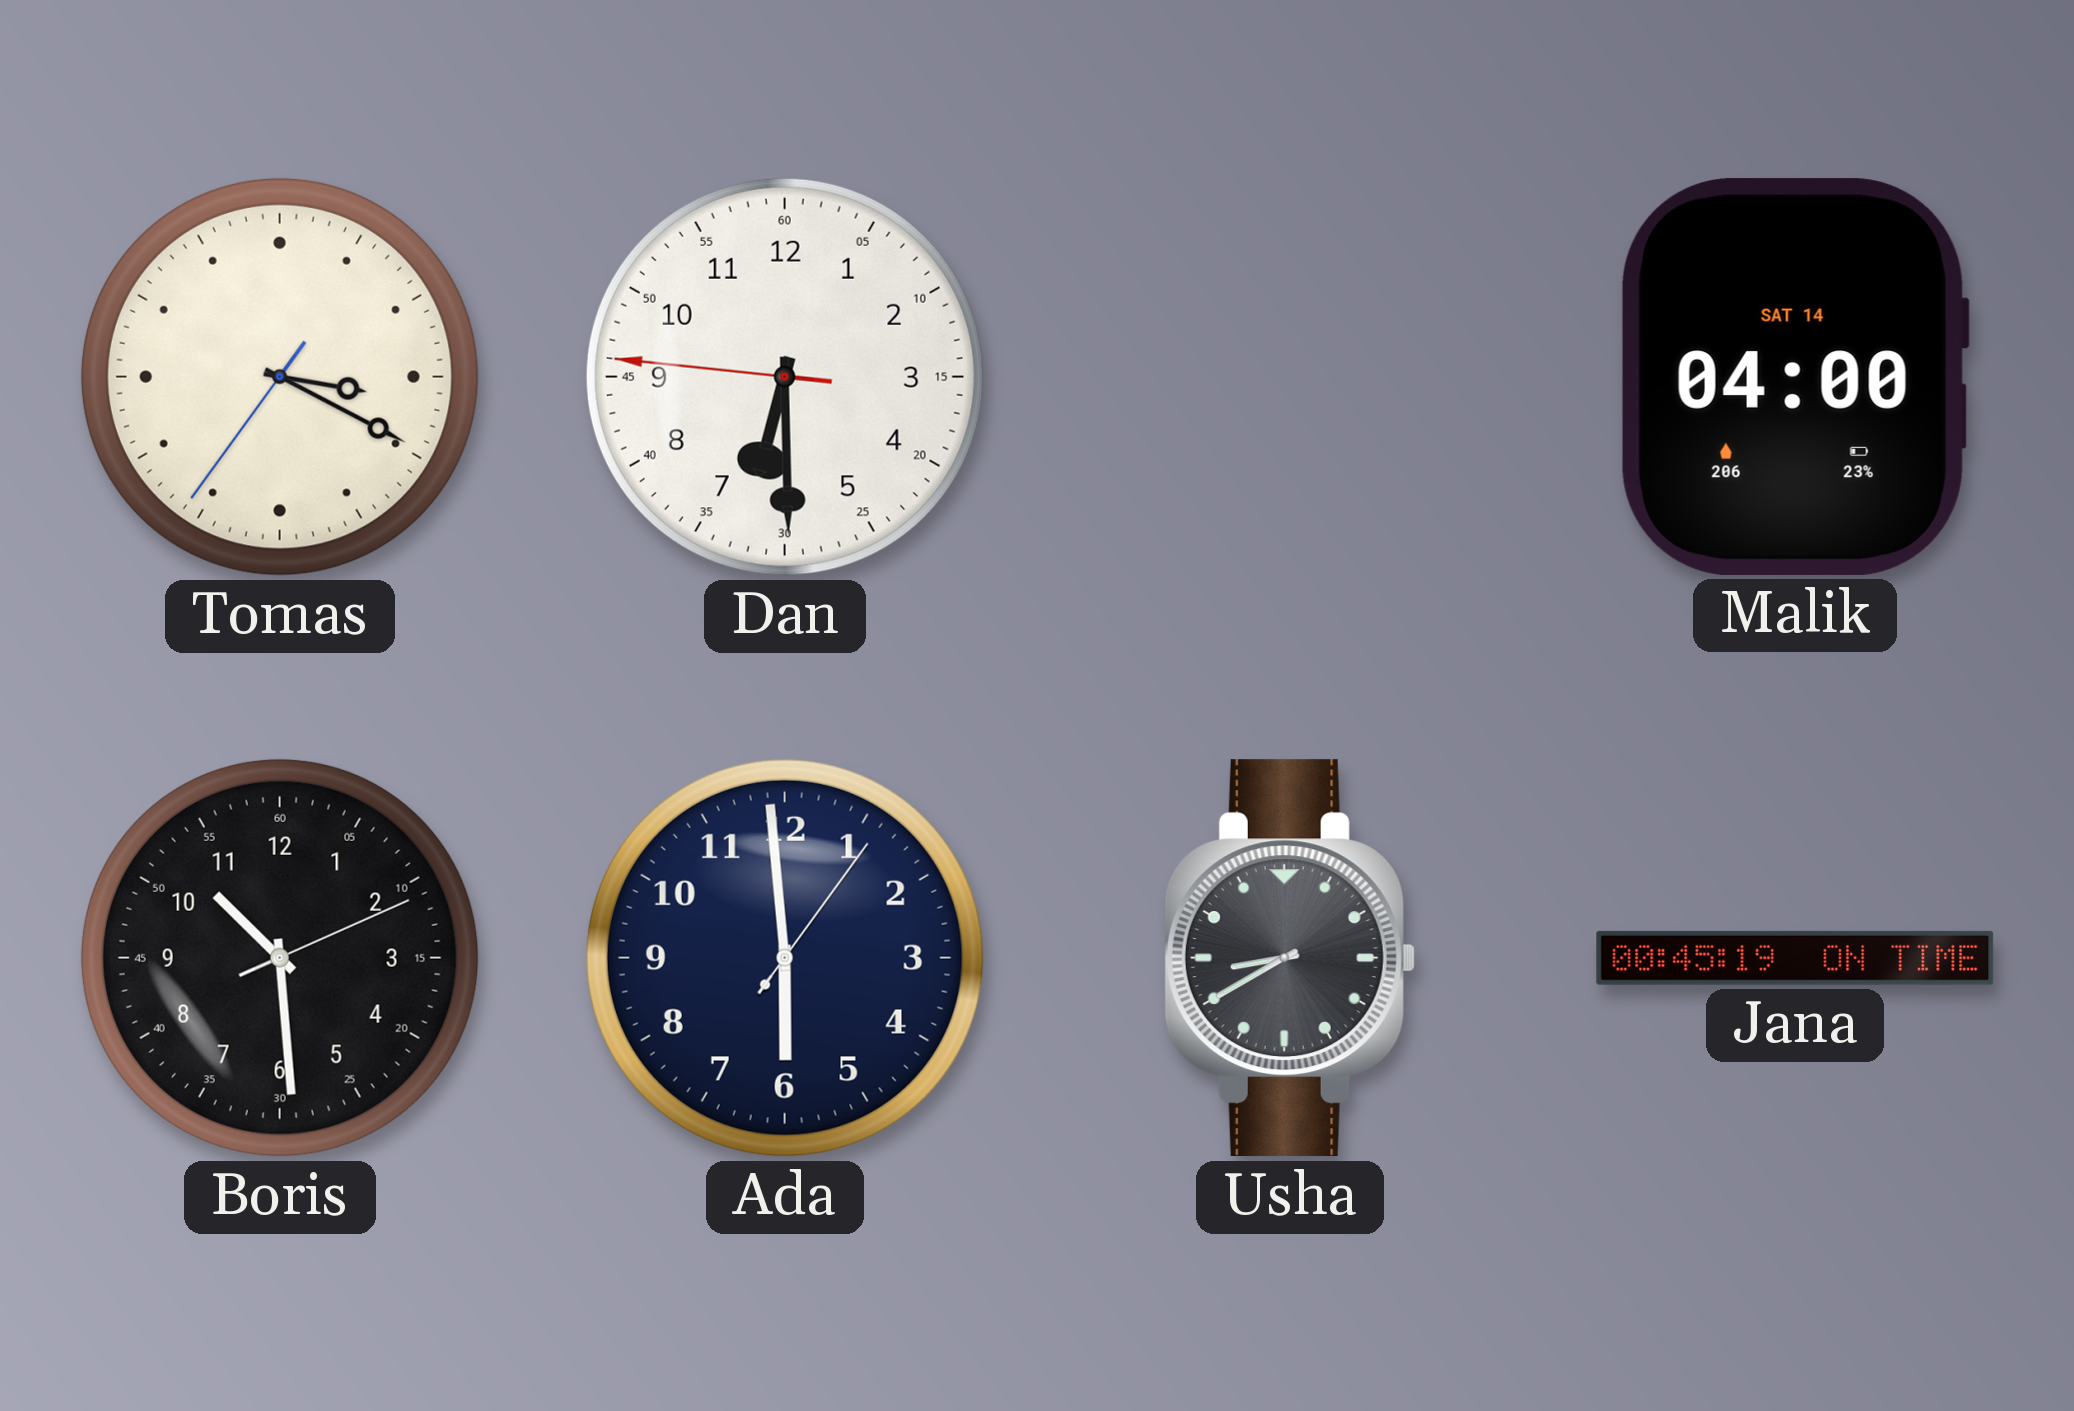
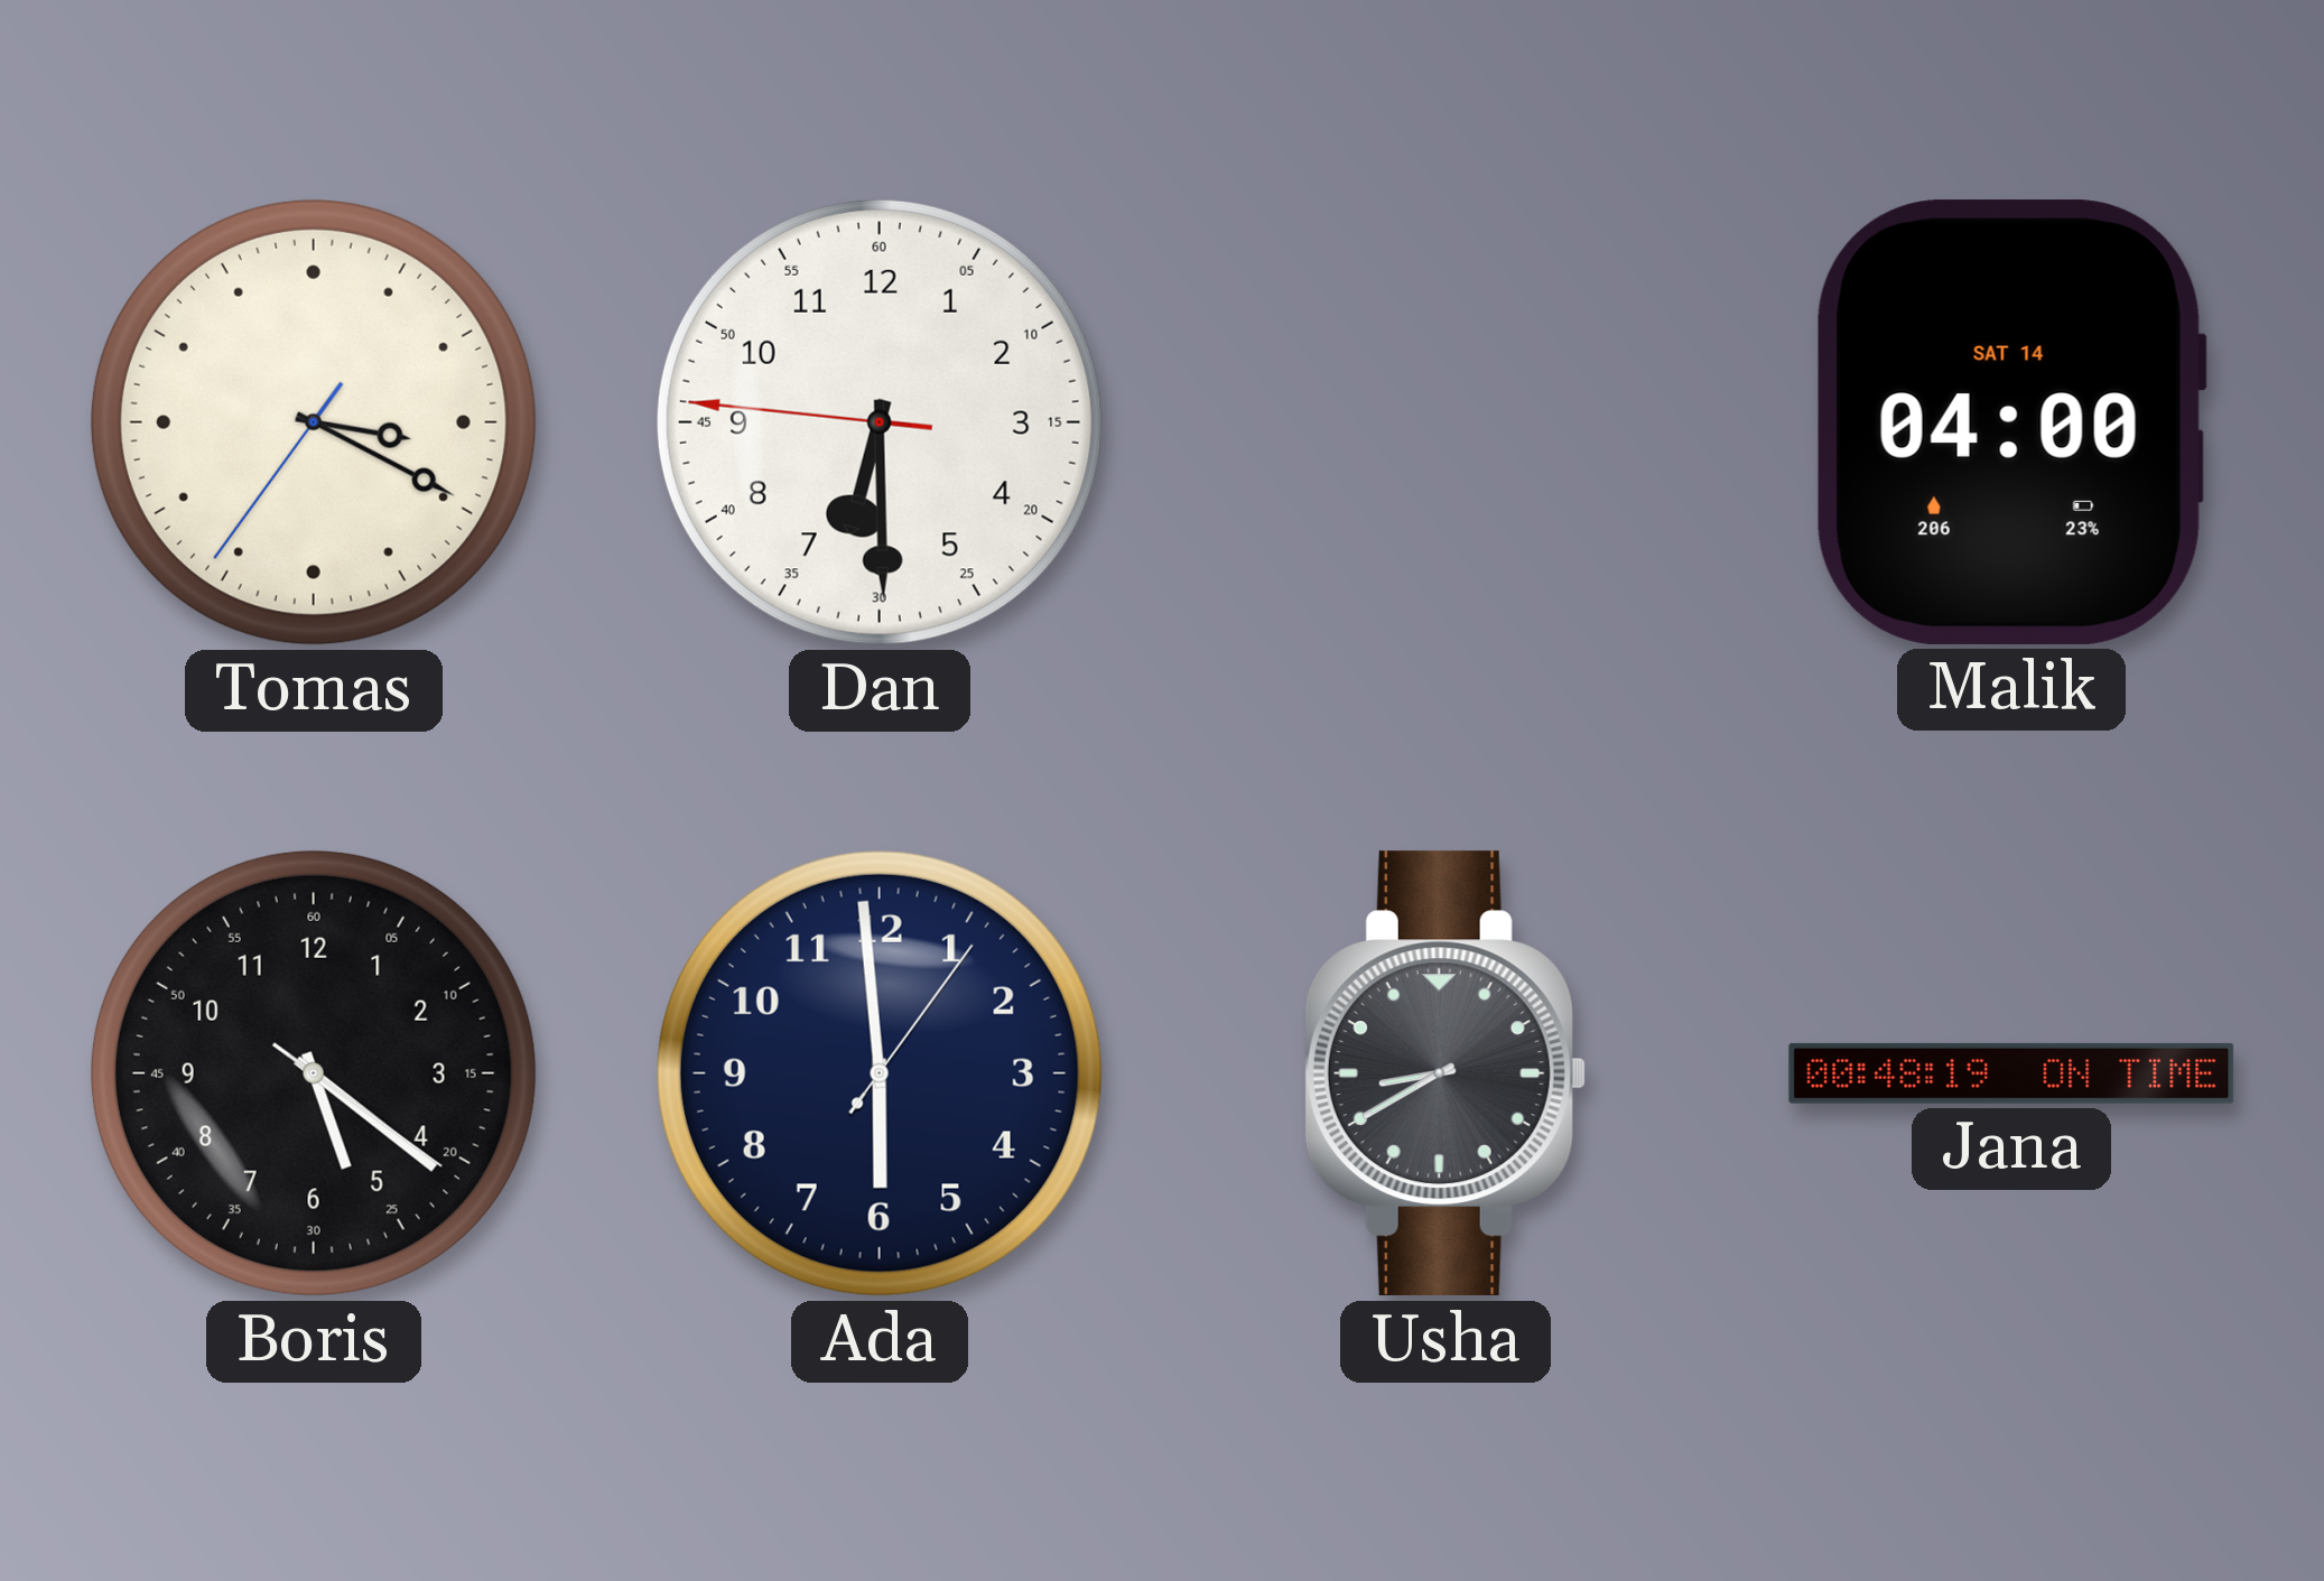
Boris: 10:29 -> 5:21 (314, 1073)
Jana: 00:45 -> 00:48 (2011, 1073)
